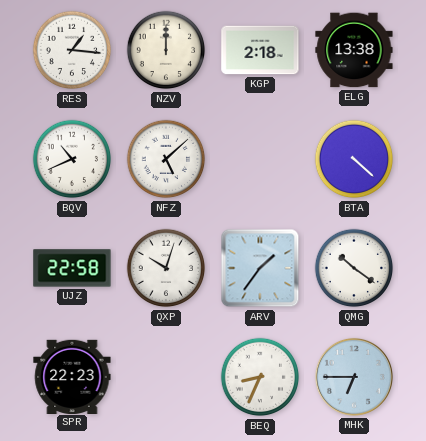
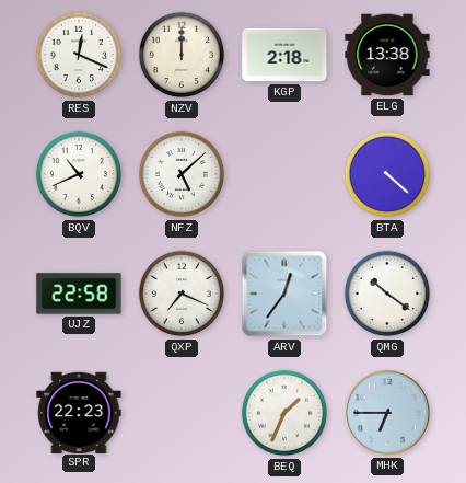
RES: 1:16 -> 12:19 (79, 55)
QXP: 10:03 -> 7:19 (182, 294)
ARV: 1:36 -> 12:36 (284, 294)
BEQ: 8:34 -> 1:34 (284, 413)
